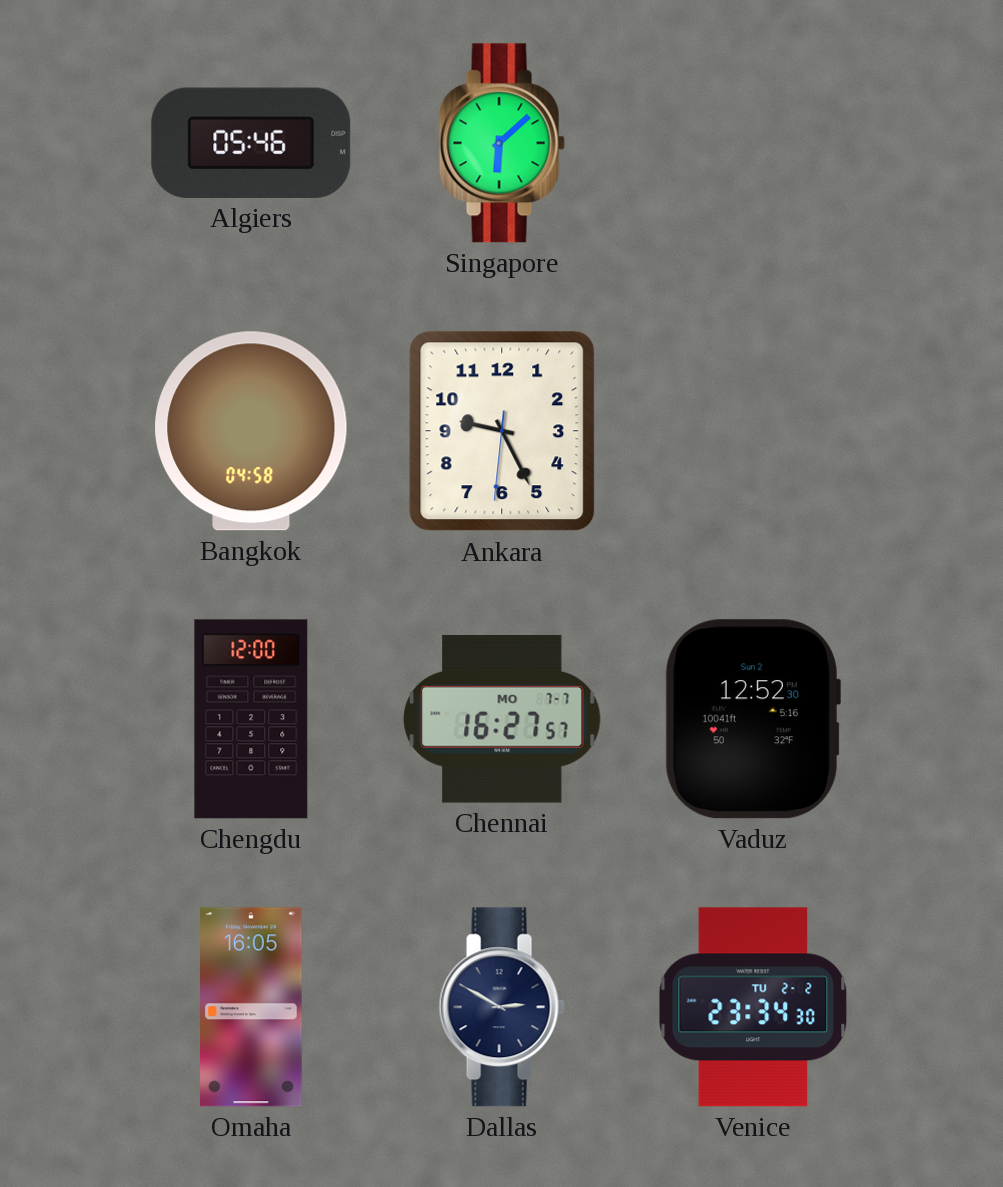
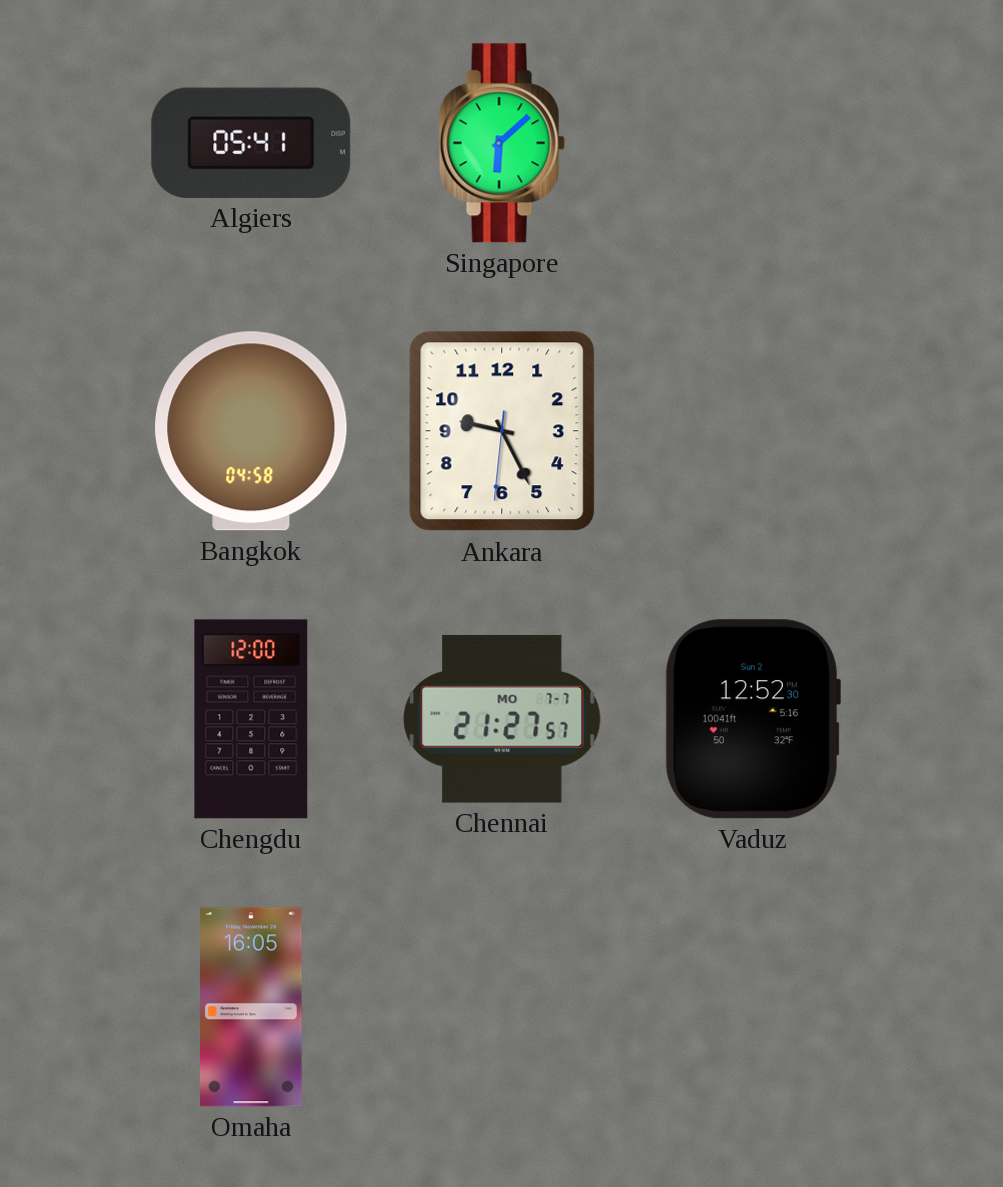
Algiers: 05:46 -> 05:41 (251, 143)
Chennai: 16:27 -> 21:27 (502, 719)
Dallas: 2:50 -> none (502, 1007)
Venice: 23:34 -> none (753, 1007)
